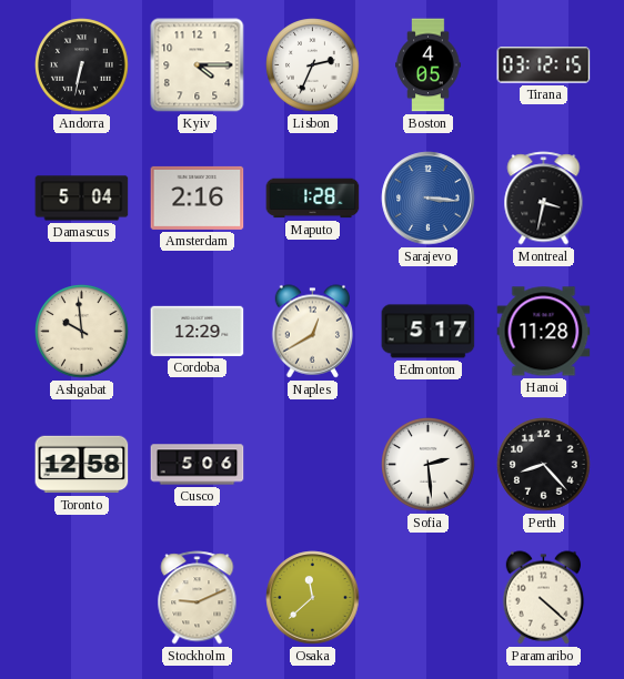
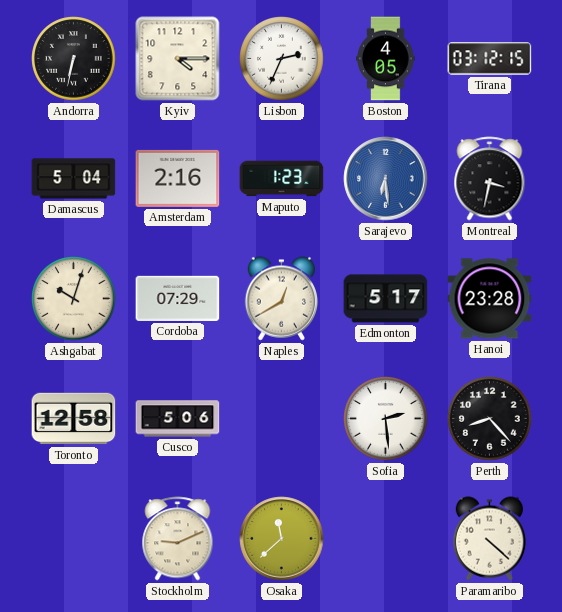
Maputo: 1:28 -> 1:23 (282, 179)
Sarajevo: 3:16 -> 6:29 (386, 179)
Ashgabat: 9:59 -> 10:03 (74, 299)
Cordoba: 12:29 -> 07:29 (178, 298)
Hanoi: 11:28 -> 23:28 (490, 299)
